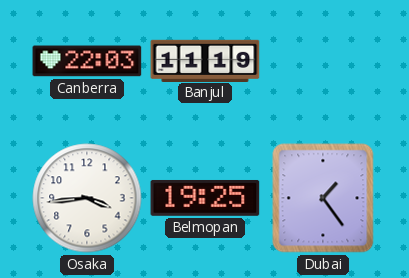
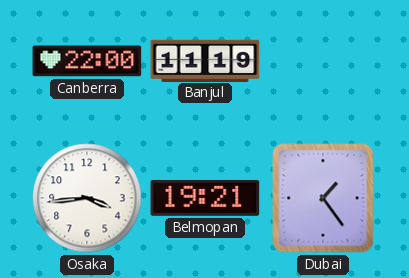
Canberra: 22:03 -> 22:00 (87, 61)
Belmopan: 19:25 -> 19:21 (205, 198)
